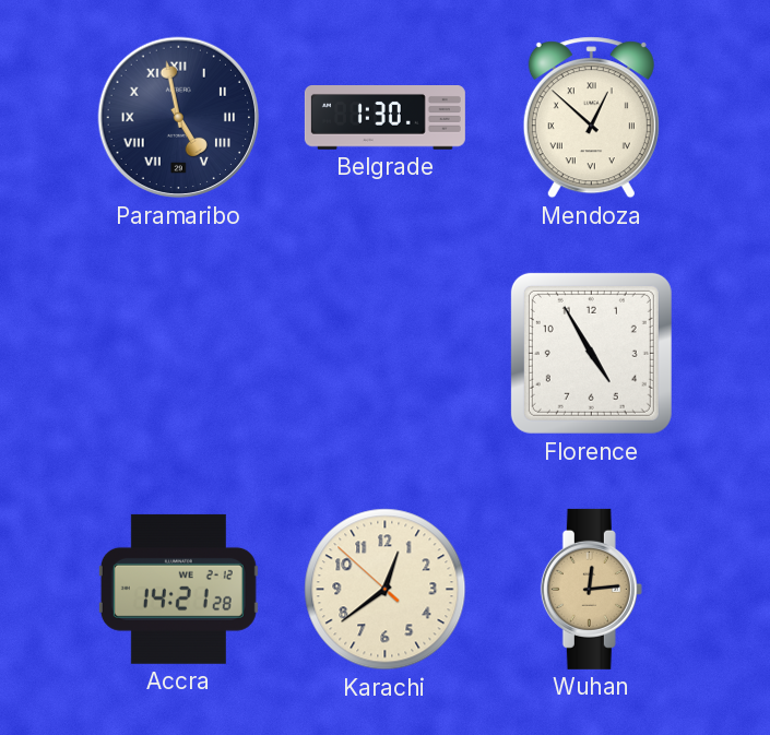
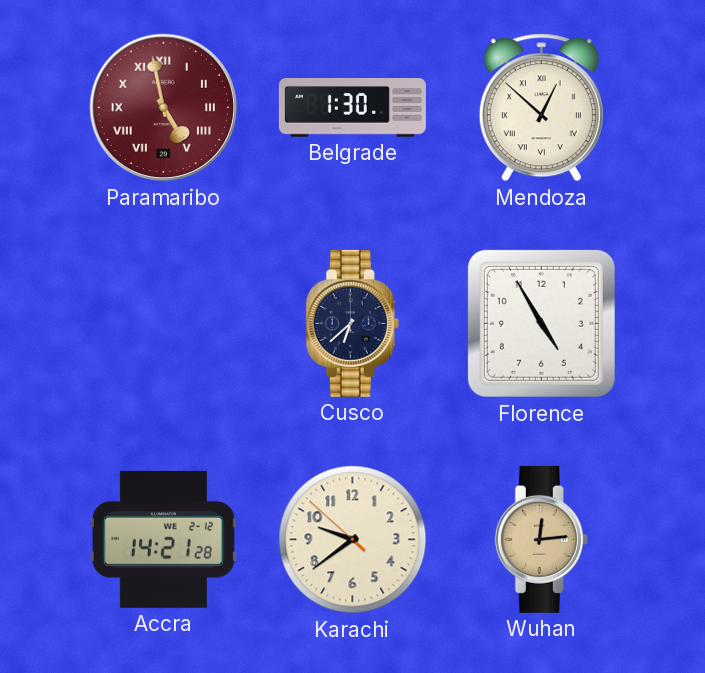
Paramaribo dial: navy -> burgundy (164, 108)
Cusco: none -> 6:38 (352, 323)
Karachi: 12:38 -> 9:38 (353, 540)
